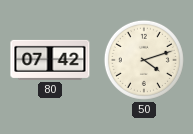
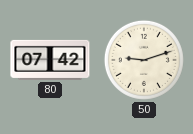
50: 4:12 -> 9:12 (144, 60)
